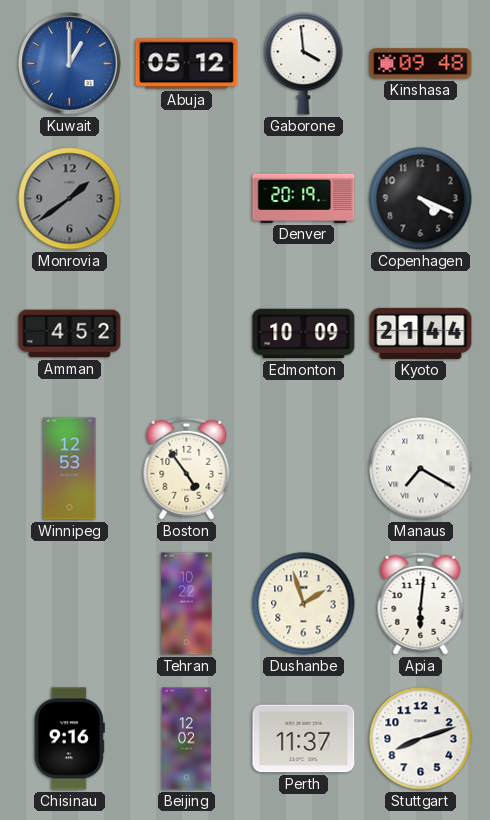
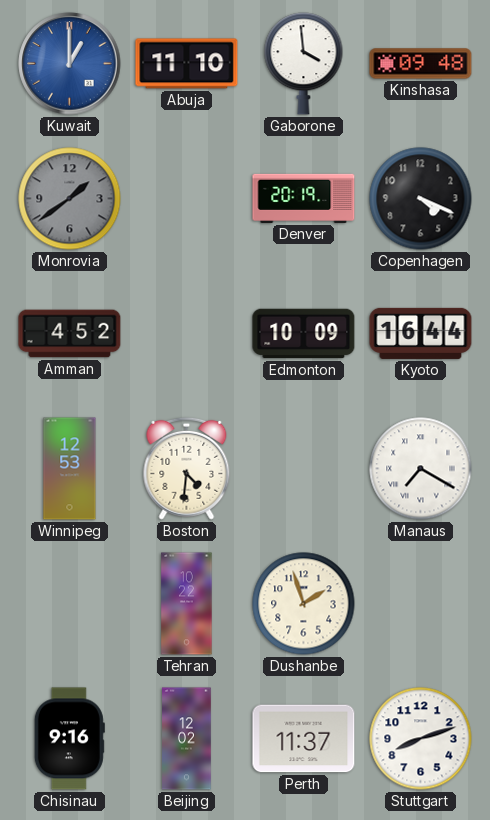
Abuja: 05:12 -> 11:10 (187, 64)
Kyoto: 21:44 -> 16:44 (421, 333)
Boston: 4:54 -> 4:31 (187, 468)
Apia: 6:01 -> none (421, 603)
